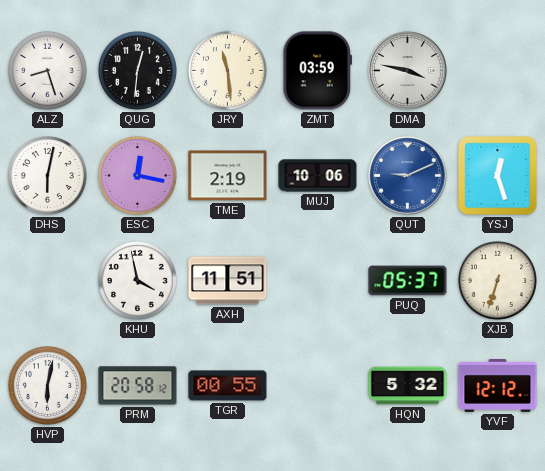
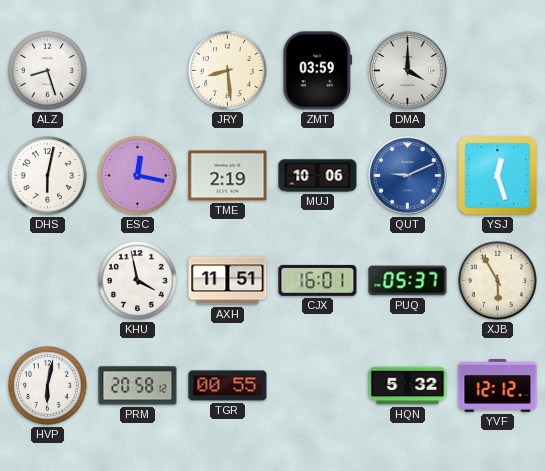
QUG: 12:31 -> none (137, 70)
JRY: 11:29 -> 8:29 (227, 70)
DMA: 3:47 -> 4:00 (408, 71)
CJX: none -> 16:01 (318, 280)
XJB: 6:33 -> 5:55 (497, 280)
